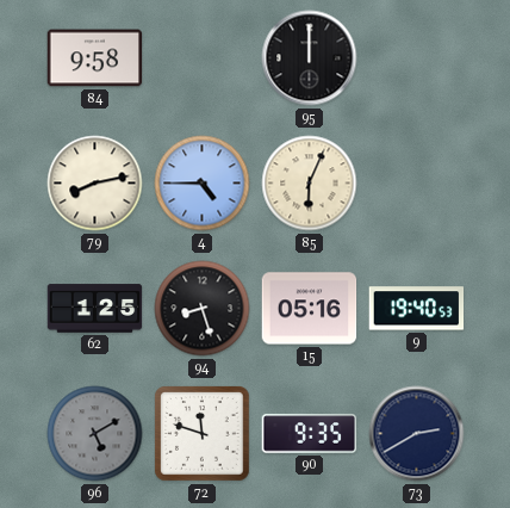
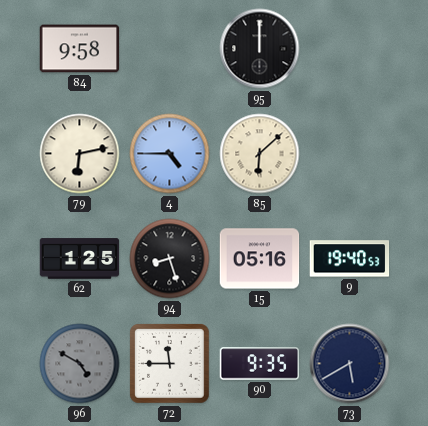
79: 8:13 -> 6:13 (80, 154)
85: 6:04 -> 6:08 (260, 154)
96: 5:10 -> 4:50 (80, 364)
72: 11:48 -> 11:45 (170, 364)
73: 2:40 -> 5:40 (350, 364)
